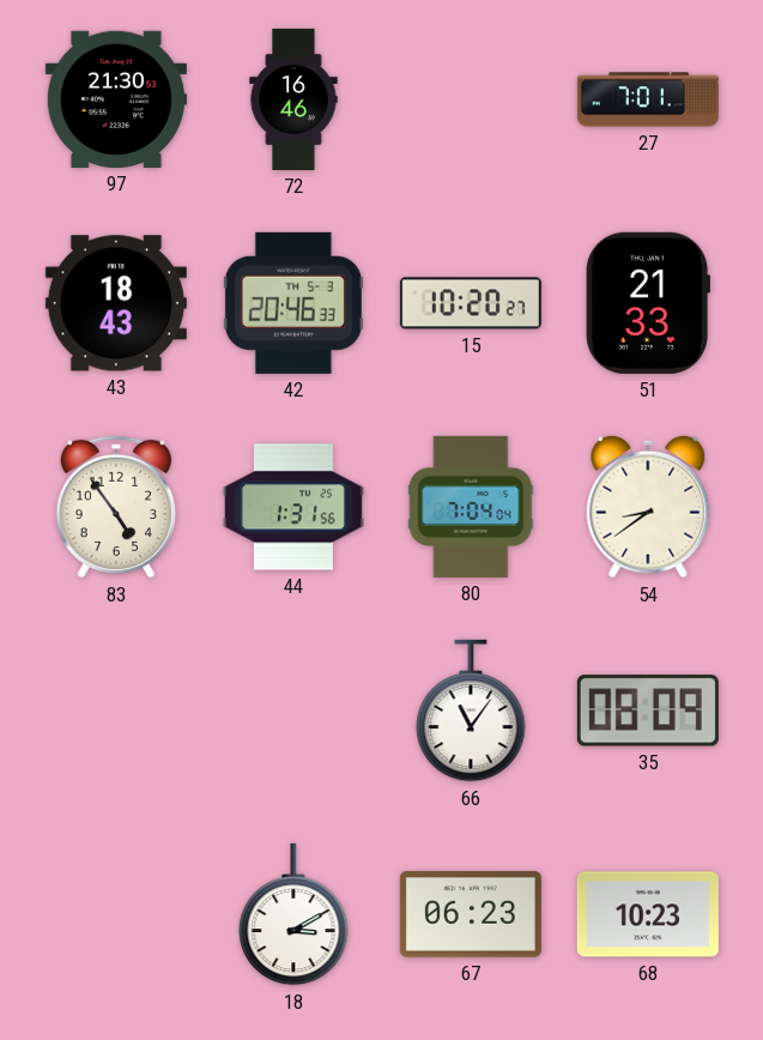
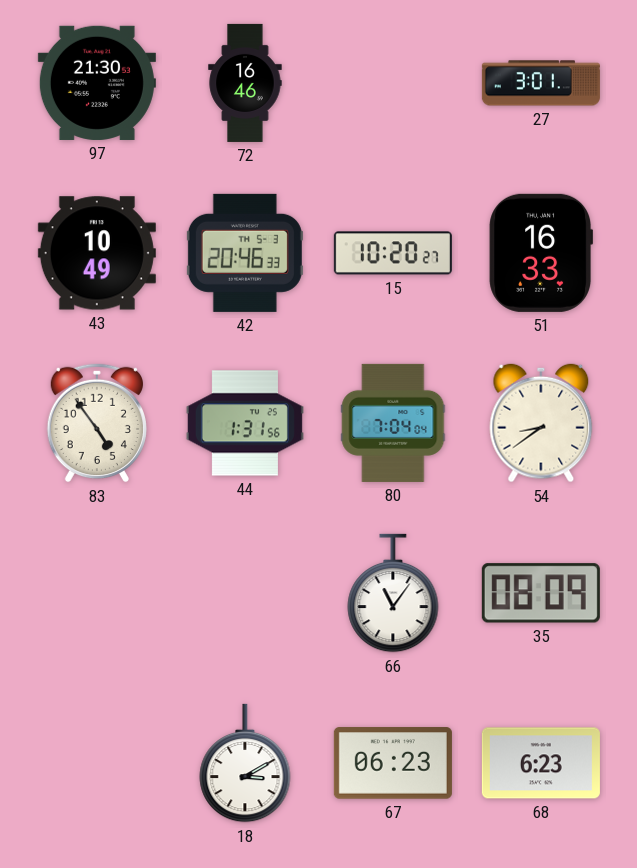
27: 7:01 -> 3:01 (541, 83)
43: 18:43 -> 10:49 (97, 253)
51: 21:33 -> 16:33 (540, 253)
68: 10:23 -> 6:23 (541, 763)
